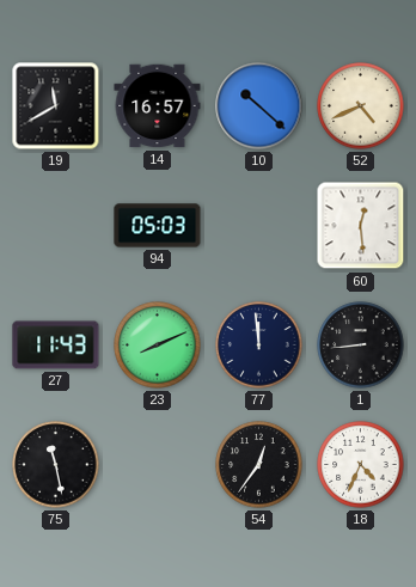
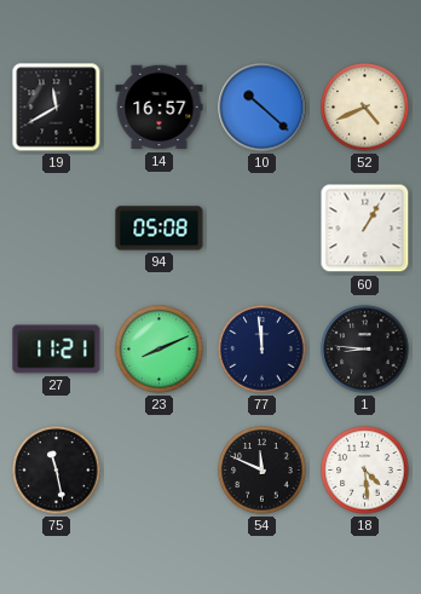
94: 05:03 -> 05:08 (160, 229)
60: 12:29 -> 1:05 (365, 229)
27: 11:43 -> 11:21 (57, 350)
1: 8:44 -> 8:46 (365, 350)
54: 12:36 -> 11:49 (263, 471)
18: 4:34 -> 4:29 (365, 471)
